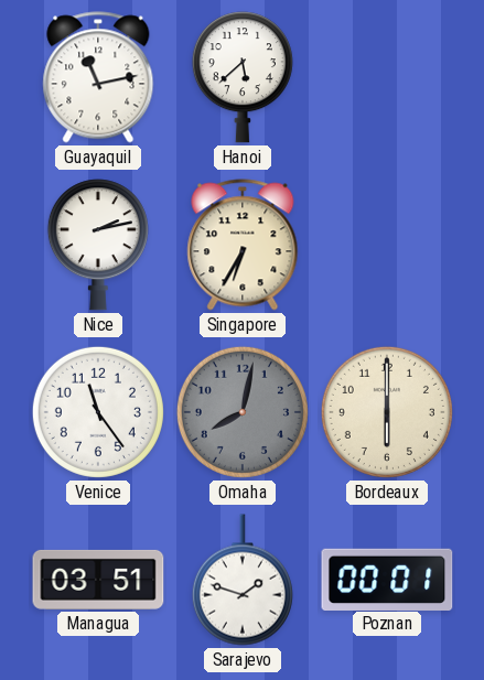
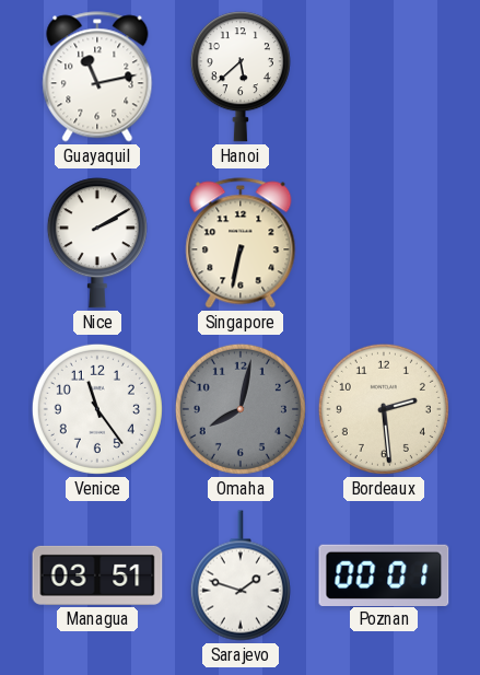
Nice: 2:13 -> 2:10 (97, 243)
Singapore: 6:35 -> 6:32 (241, 243)
Bordeaux: 6:00 -> 2:29 (384, 409)
